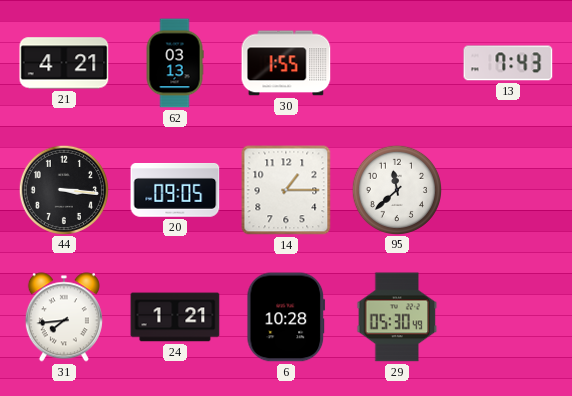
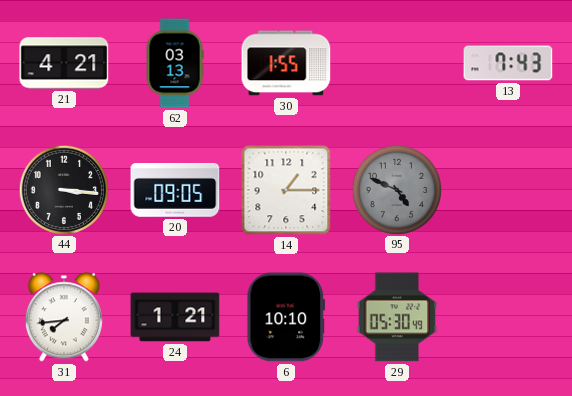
95: 11:38 -> 4:49 (396, 189)
95 dial: white -> grey (396, 189)
6: 10:28 -> 10:10 (286, 317)
